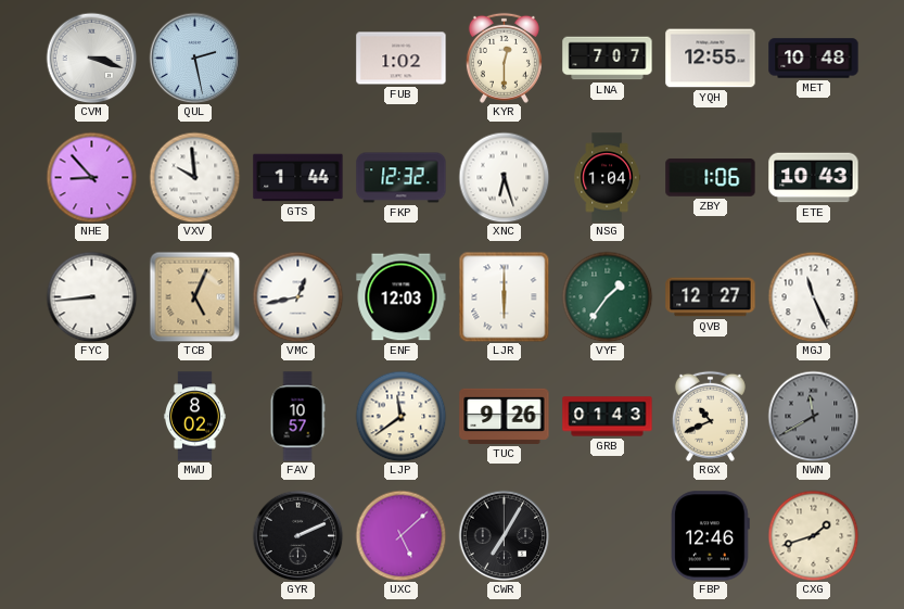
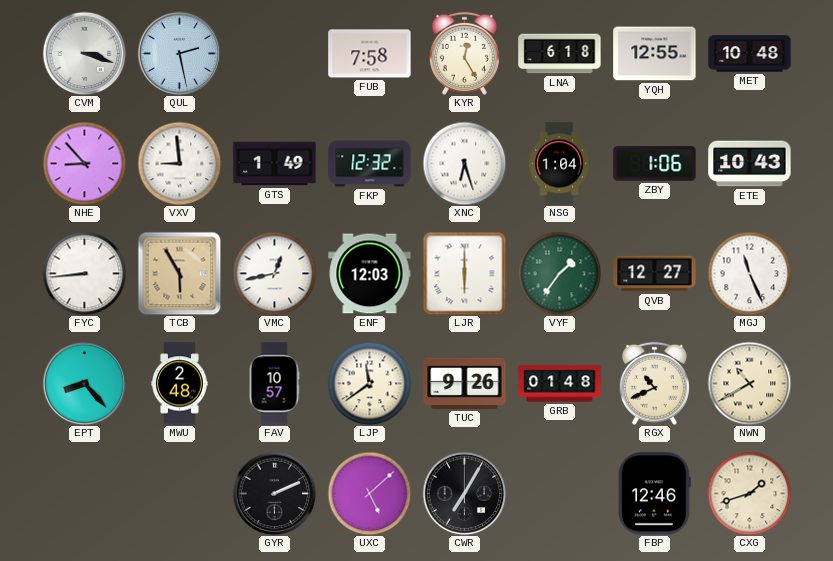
FUB: 1:02 -> 7:58 (370, 54)
KYR: 12:30 -> 12:25 (464, 53)
LNA: 7:07 -> 6:18 (560, 54)
VXV: 9:59 -> 8:59 (179, 163)
GTS: 1:44 -> 1:49 (275, 164)
TCB: 5:04 -> 5:55 (179, 273)
EPT: none -> 8:23 (84, 383)
MWU: 8:02 -> 2:48 (180, 384)
GRB: 01:43 -> 01:48 (560, 384)
NWN: 11:40 -> 10:40 (749, 383)
NWN dial: grey -> cream (749, 383)
